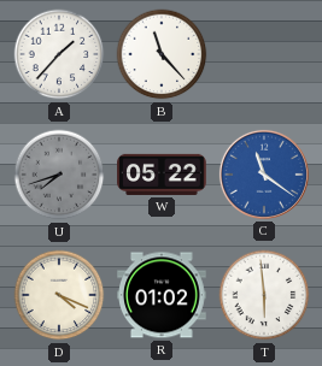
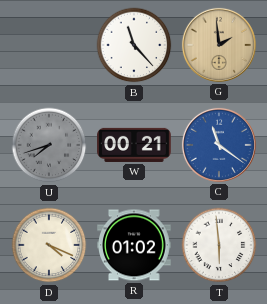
A: 1:37 -> none (59, 54)
G: none -> 1:59 (219, 45)
W: 05:22 -> 00:21 (134, 145)
